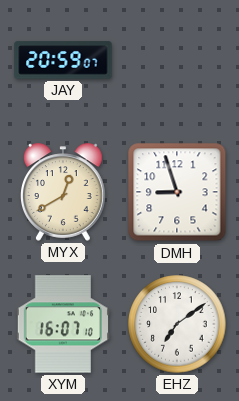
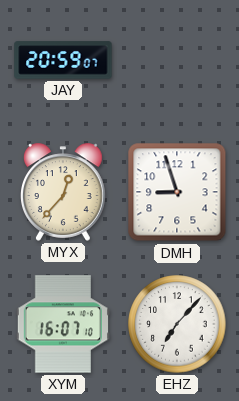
MYX: 12:40 -> 12:37 (64, 192)
EHZ: 7:09 -> 7:07 (177, 324)
